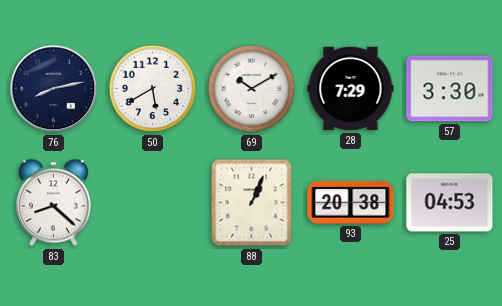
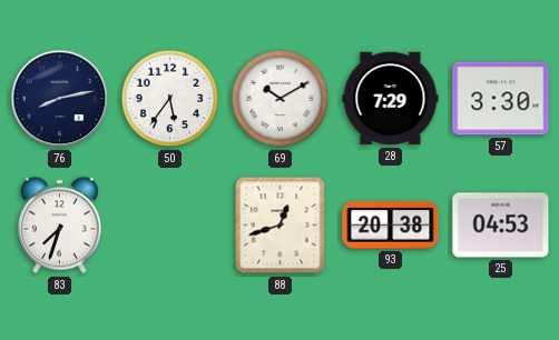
50: 5:40 -> 5:36 (170, 99)
83: 8:22 -> 7:33 (59, 226)
88: 1:04 -> 12:42 (281, 226)
